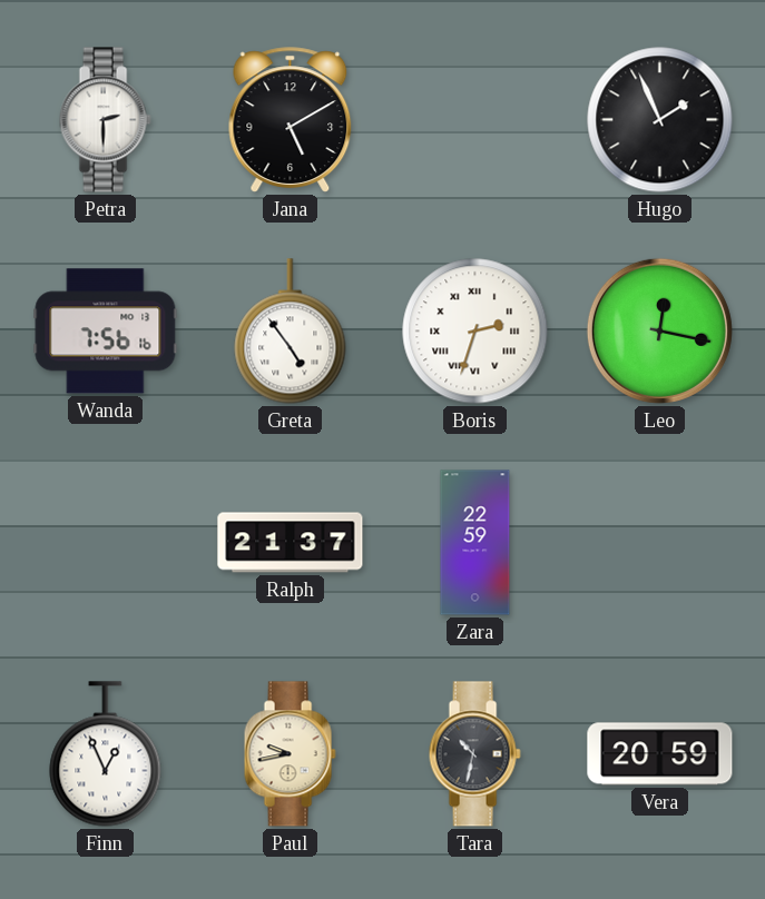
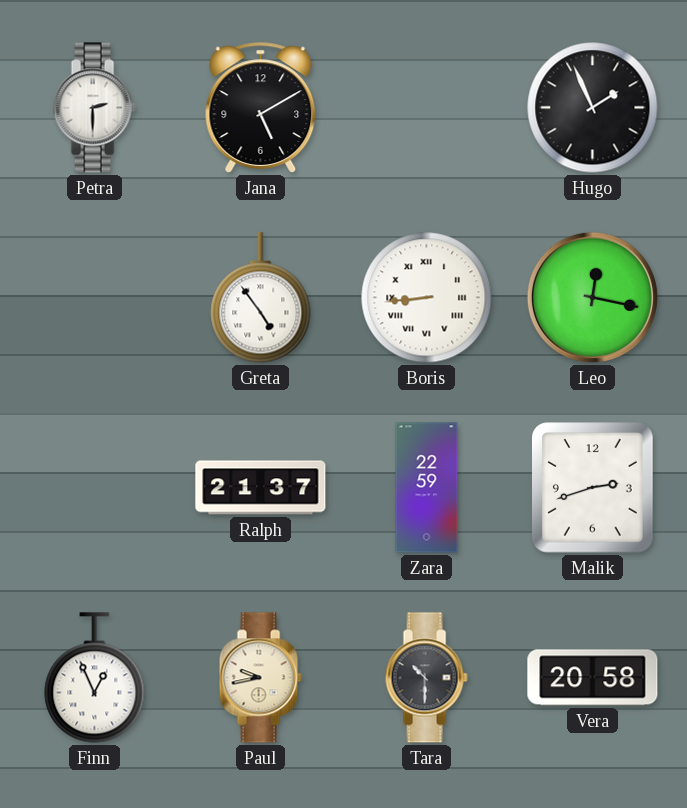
Wanda: 7:56 -> none (106, 332)
Boris: 2:33 -> 8:44 (427, 298)
Malik: none -> 2:42 (593, 488)
Tara: 10:32 -> 10:30 (426, 678)
Vera: 20:59 -> 20:58 (593, 678)
